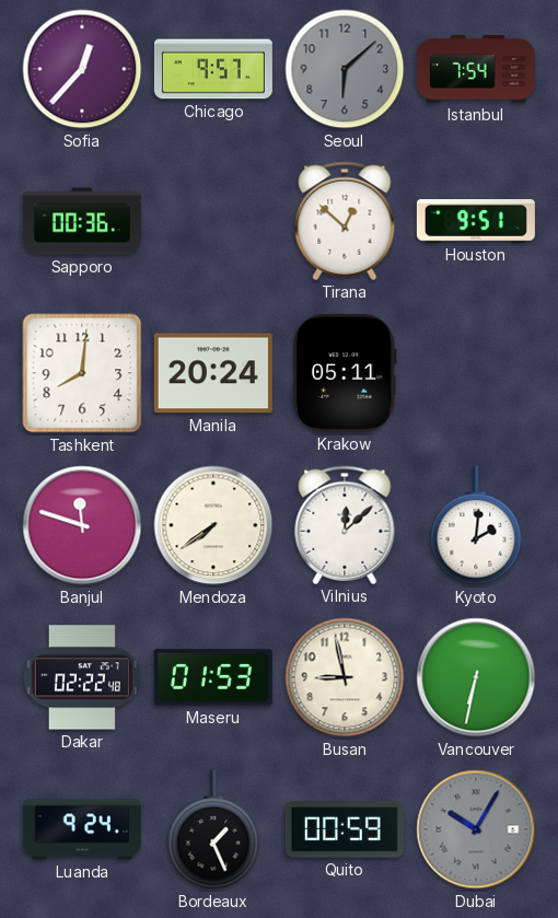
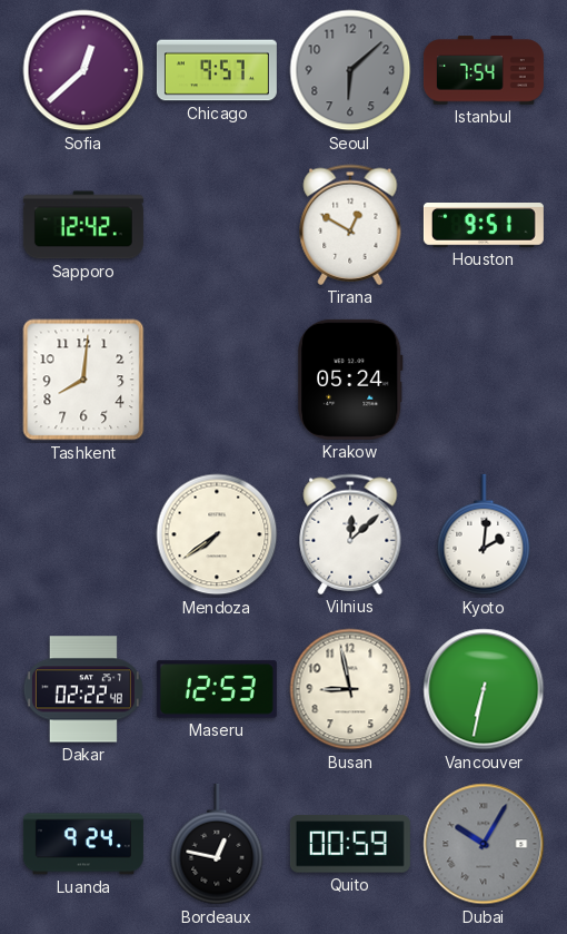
Sofia: 12:37 -> 12:38 (83, 70)
Sapporo: 00:36 -> 12:42 (83, 225)
Tirana: 12:52 -> 12:50 (350, 225)
Manila: 20:24 -> none (213, 373)
Krakow: 05:11 -> 05:24 (351, 380)
Banjul: 11:48 -> none (82, 525)
Maseru: 01:53 -> 12:53 (217, 689)
Bordeaux: 1:26 -> 12:47 (217, 844)
